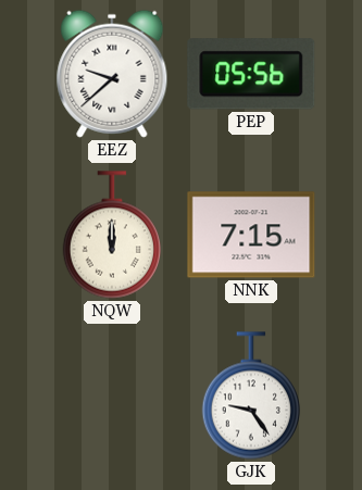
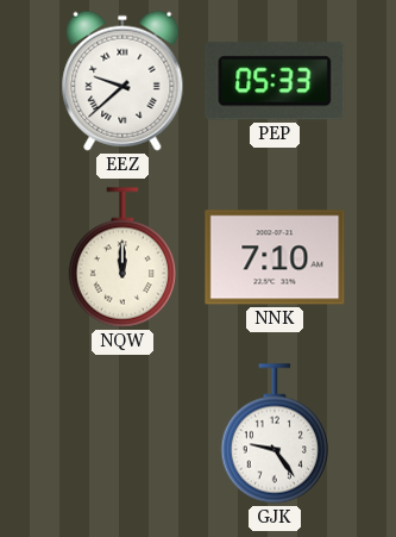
PEP: 05:56 -> 05:33 (275, 81)
NNK: 7:15 -> 7:10 (275, 257)
